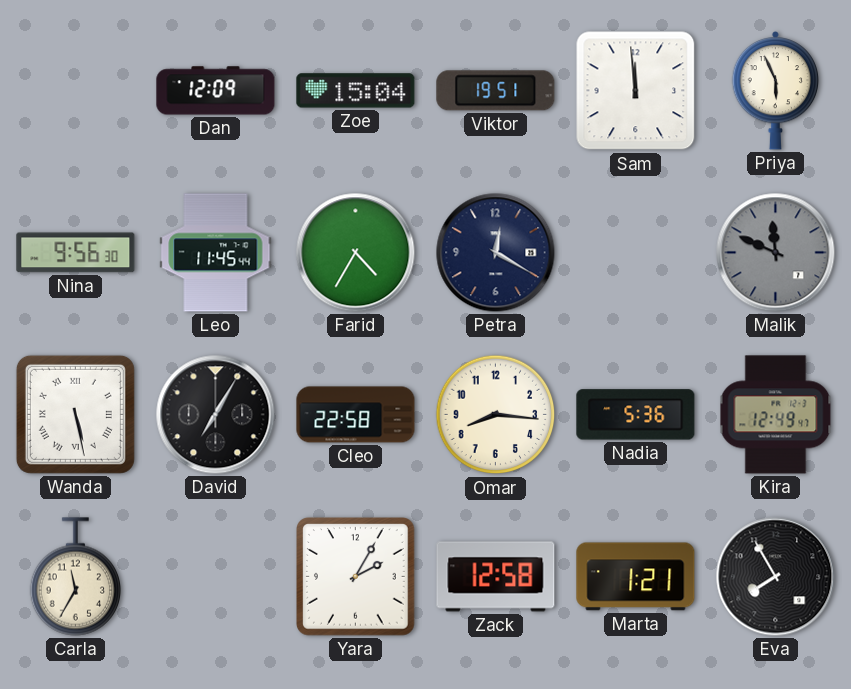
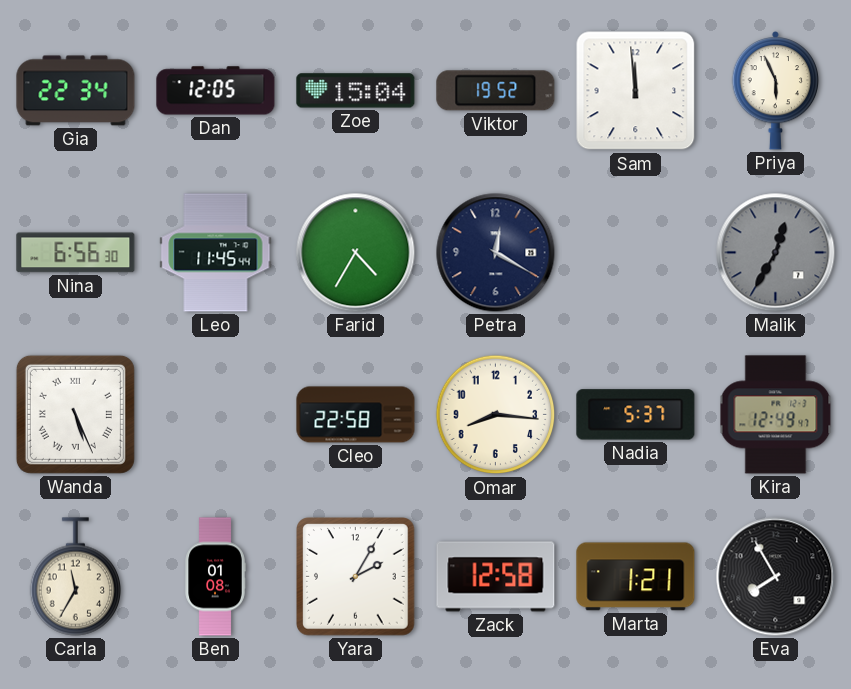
Gia: none -> 22:34 (76, 91)
Dan: 12:09 -> 12:05 (216, 91)
Viktor: 19:51 -> 19:52 (496, 91)
Nina: 9:56 -> 6:56 (76, 253)
Malik: 11:49 -> 12:35 (776, 253)
Wanda: 5:28 -> 5:26 (75, 414)
David: 7:05 -> none (216, 415)
Nadia: 5:36 -> 5:37 (636, 415)
Ben: none -> 01:08 (215, 577)
